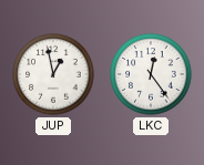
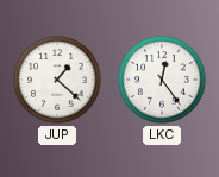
JUP: 12:58 -> 1:22 (57, 80)
